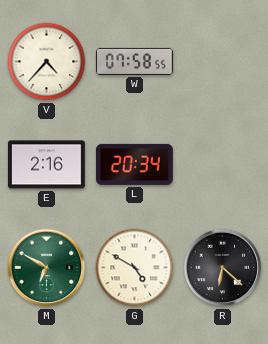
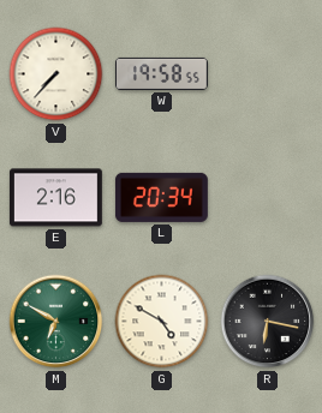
V: 4:37 -> 7:37 (56, 74)
W: 07:58 -> 19:58 (161, 73)
R: 6:22 -> 6:17 (268, 322)
